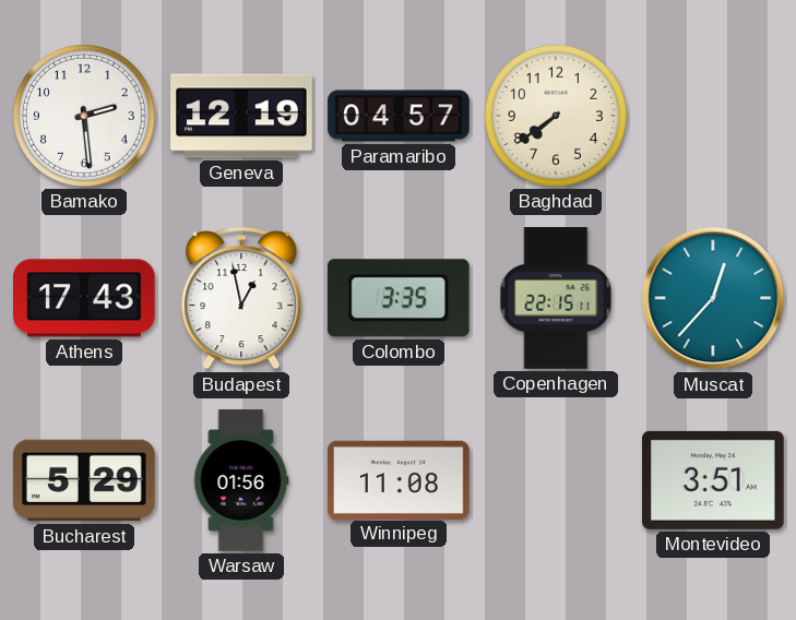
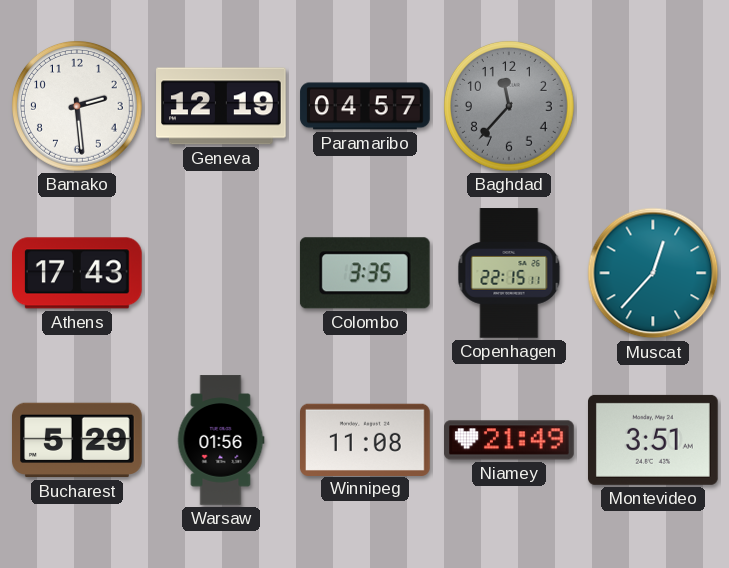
Baghdad: 7:39 -> 11:37 (509, 106)
Baghdad dial: cream -> grey (509, 106)
Budapest: 12:58 -> none (241, 298)
Niamey: none -> 21:49 (509, 440)
